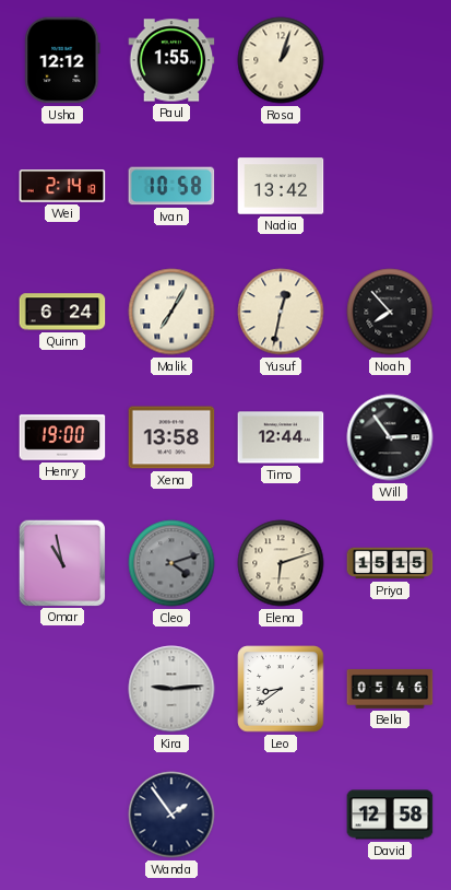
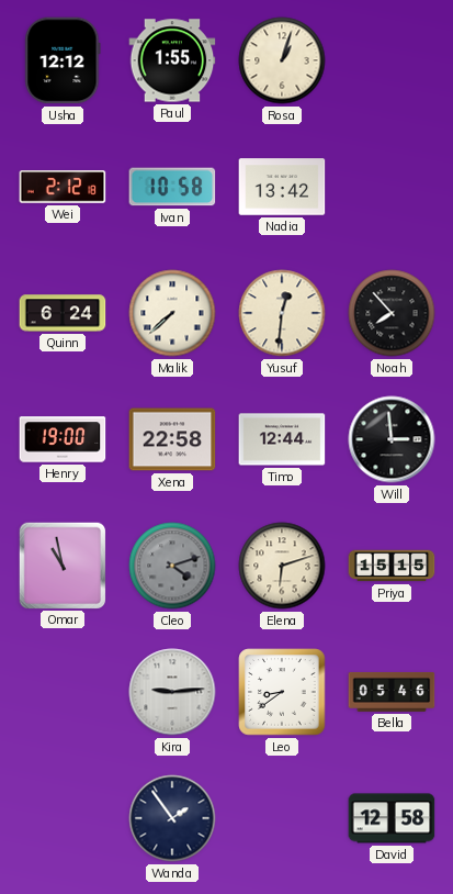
Wei: 2:14 -> 2:12 (63, 187)
Malik: 7:05 -> 7:38 (172, 313)
Yusuf: 12:32 -> 12:31 (282, 313)
Xena: 13:58 -> 22:58 (172, 439)
Will: 2:54 -> 2:59 (392, 439)
